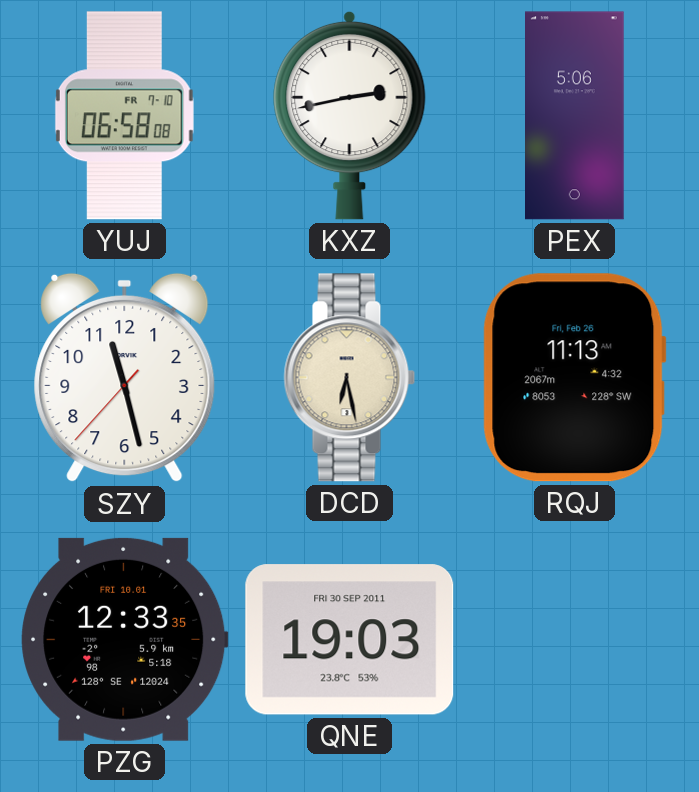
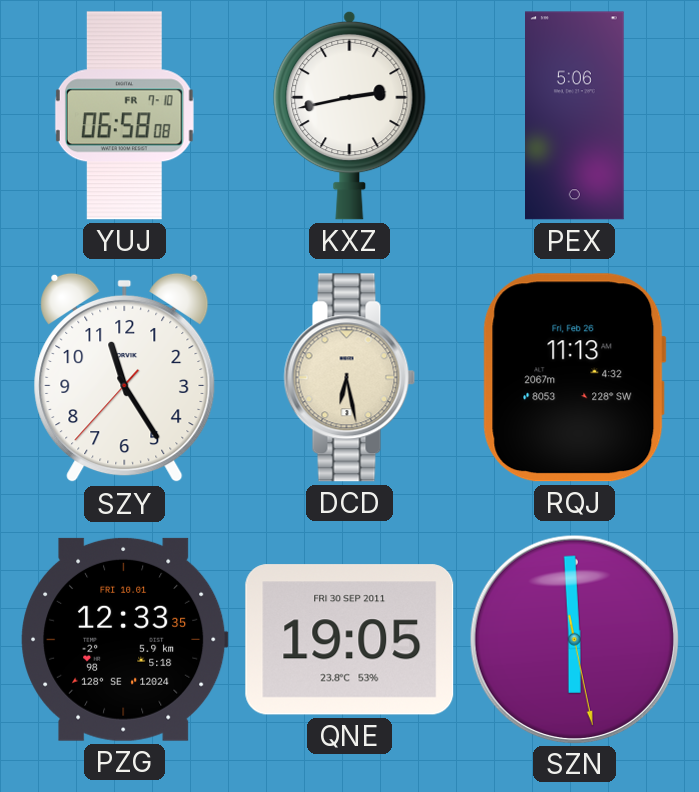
SZY: 11:27 -> 11:24 (125, 378)
QNE: 19:03 -> 19:05 (350, 640)
SZN: none -> 5:59 (574, 639)
